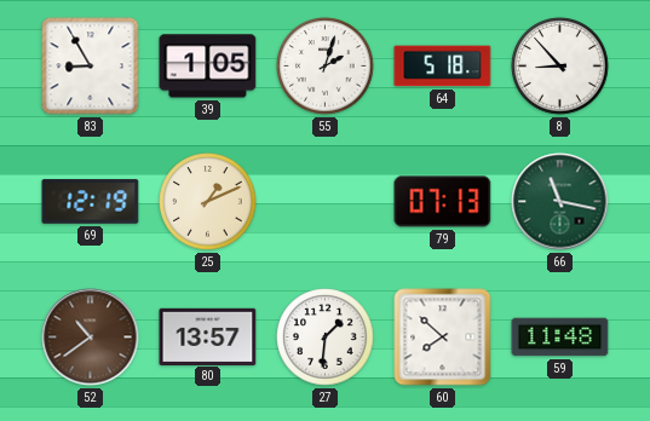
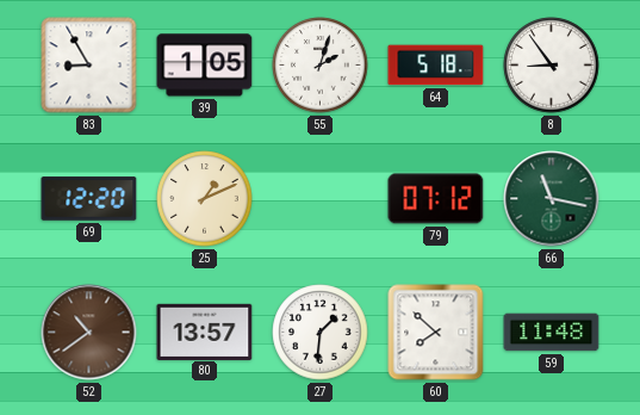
8: 8:53 -> 8:54 (552, 66)
69: 12:19 -> 12:20 (89, 199)
79: 07:13 -> 07:12 (436, 199)
